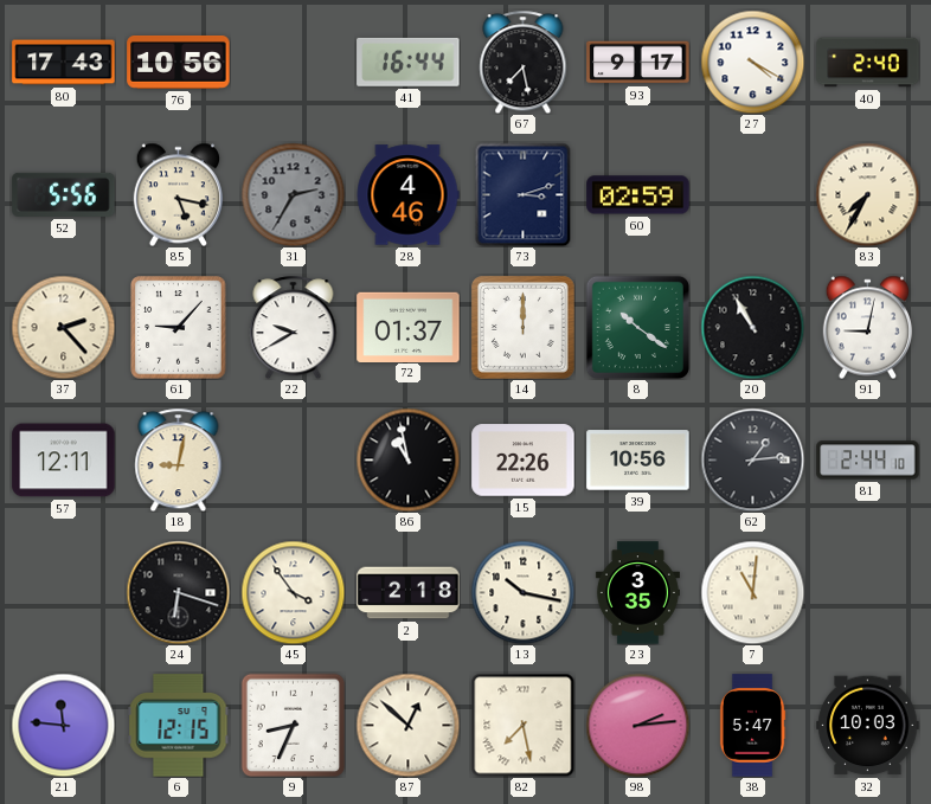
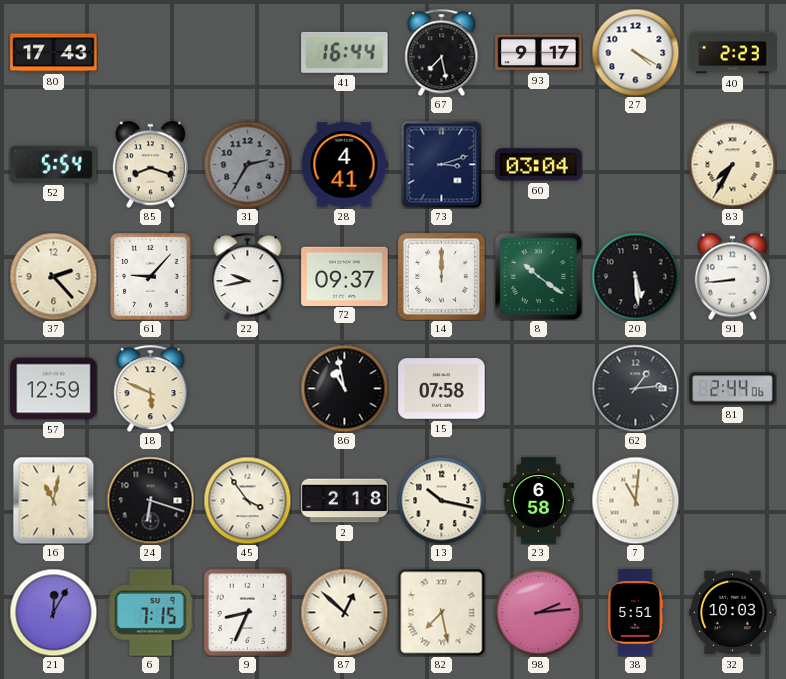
76: 10:56 -> none (179, 62)
40: 2:40 -> 2:23 (733, 53)
52: 5:56 -> 5:54 (54, 164)
85: 5:17 -> 8:18 (150, 164)
28: 4:46 -> 4:41 (344, 165)
60: 02:59 -> 03:04 (539, 165)
22: 9:40 -> 9:43 (248, 276)
72: 01:37 -> 09:37 (345, 276)
20: 10:55 -> 5:29 (635, 276)
91: 9:02 -> 8:44 (732, 276)
57: 12:11 -> 12:59 (54, 389)
18: 9:02 -> 5:49 (151, 388)
15: 22:26 -> 07:58 (442, 389)
39: 10:56 -> none (638, 461)
81: 2:44:10 -> 2:44:06 (733, 389)
16: none -> 11:02 (54, 500)
23: 3:35 -> 6:58 (538, 501)
21: 11:46 -> 12:05 (53, 612)
6: 12:15 -> 7:15 (151, 613)
38: 5:47 -> 5:51 (635, 613)
